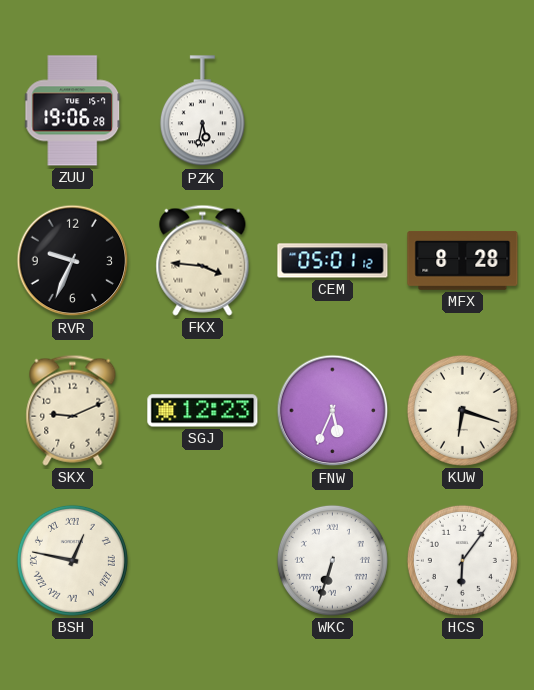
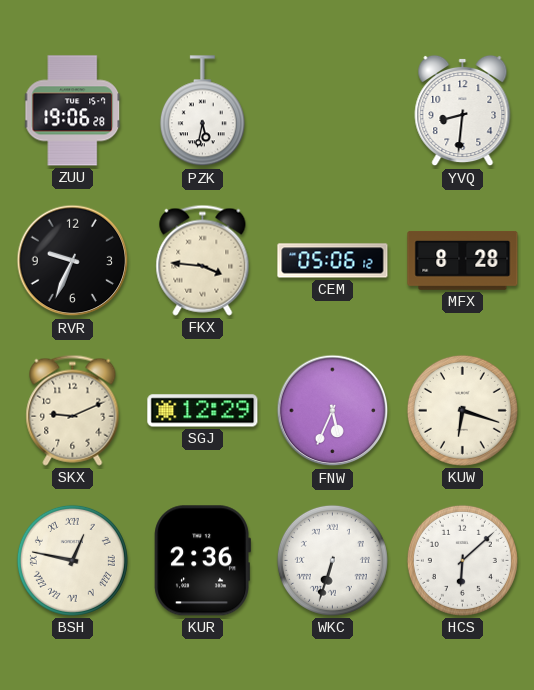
YVQ: none -> 8:31 (463, 111)
CEM: 05:01 -> 05:06 (333, 261)
SGJ: 12:23 -> 12:29 (203, 411)
KUR: none -> 2:36 (202, 561)
HCS: 6:06 -> 6:08 (462, 560)
